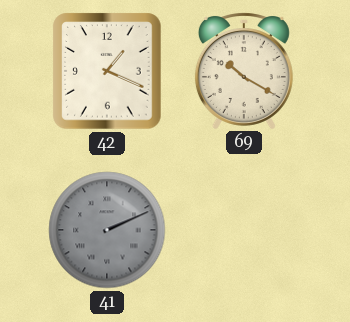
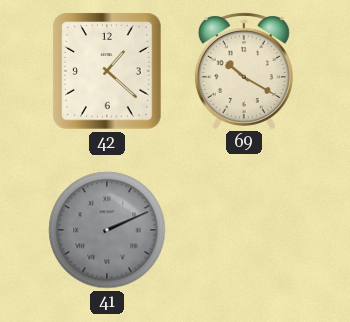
42: 1:19 -> 1:22 (107, 71)
